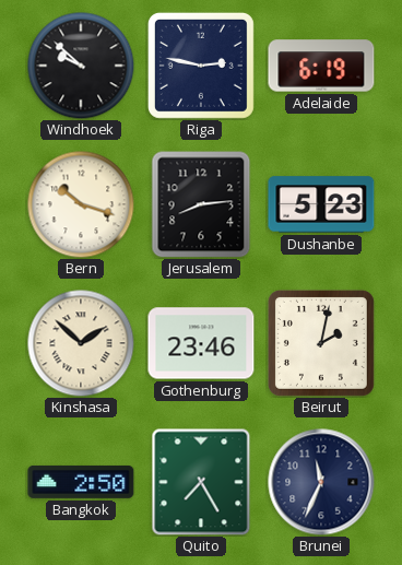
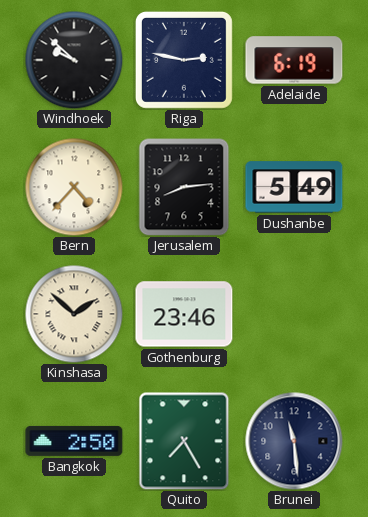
Bern: 10:18 -> 4:37 (74, 187)
Dushanbe: 5:23 -> 5:49 (294, 187)
Beirut: 2:02 -> none (321, 343)
Brunei: 11:34 -> 11:29 (294, 441)
